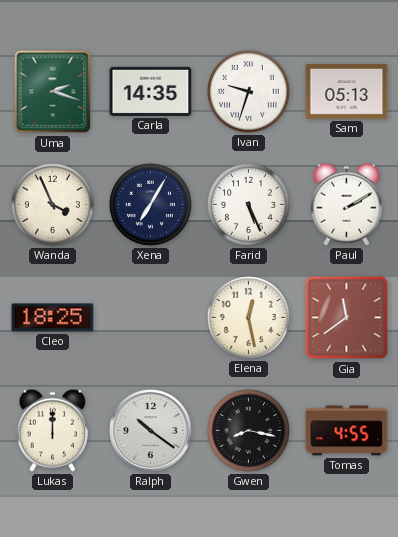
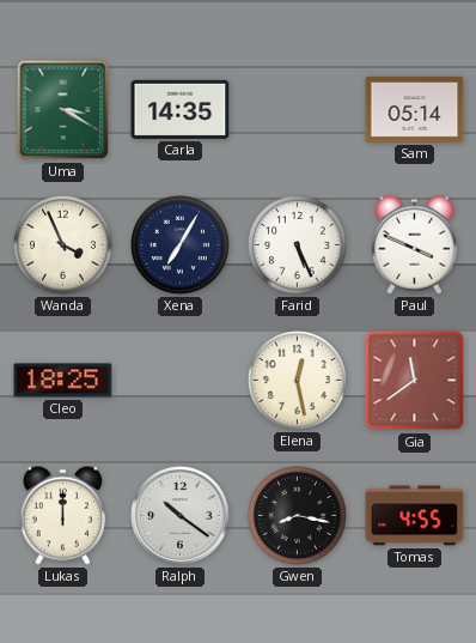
Uma: 2:18 -> 3:20 (63, 110)
Ivan: 9:33 -> none (249, 92)
Sam: 05:13 -> 05:14 (415, 110)
Paul: 2:10 -> 3:49 (414, 244)
